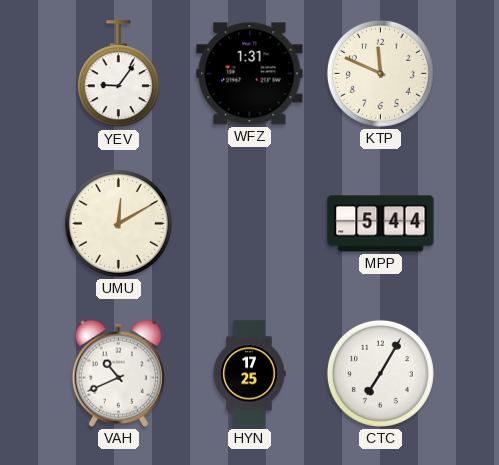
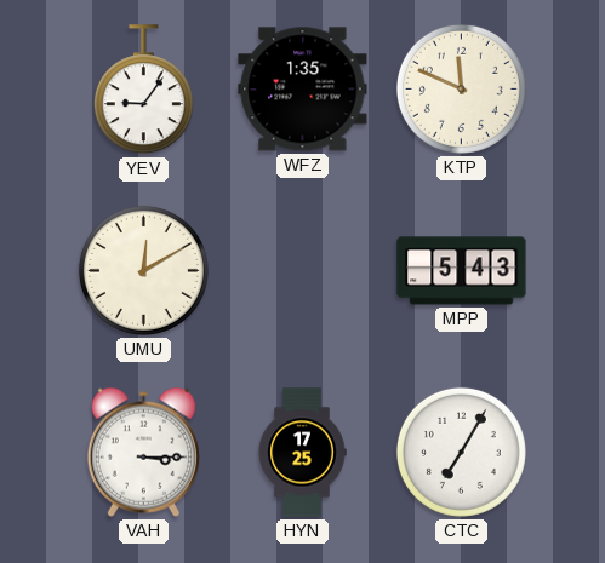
WFZ: 1:31 -> 1:35 (303, 90)
MPP: 5:44 -> 5:43 (462, 271)
VAH: 10:41 -> 3:15 (143, 452)
